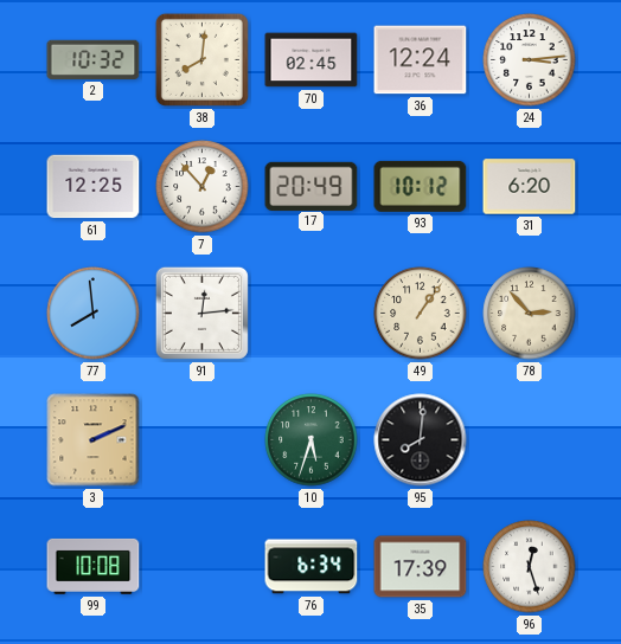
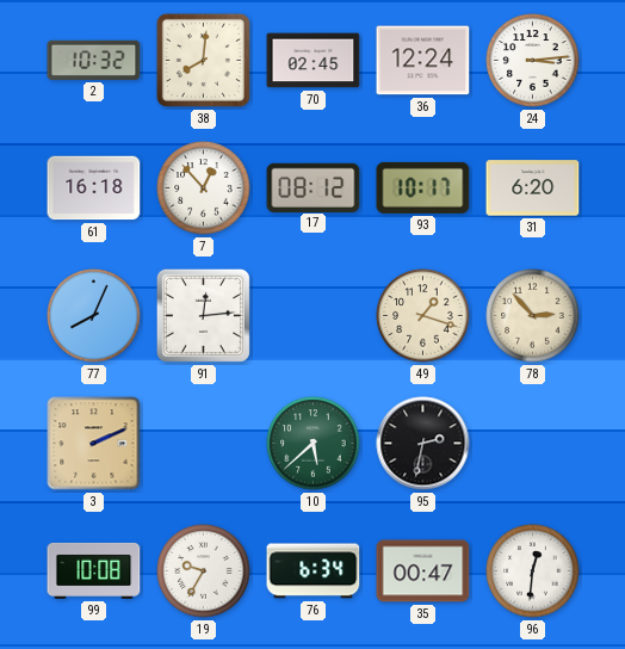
61: 12:25 -> 16:18 (94, 188)
17: 20:49 -> 08:12 (314, 187)
93: 10:12 -> 10:17 (423, 187)
77: 7:59 -> 8:04 (94, 316)
49: 1:06 -> 1:18 (423, 316)
10: 5:33 -> 5:38 (314, 444)
95: 8:01 -> 2:32 (423, 444)
19: none -> 9:35 (204, 571)
35: 17:39 -> 00:47 (423, 571)
96: 12:27 -> 12:31 (533, 571)
